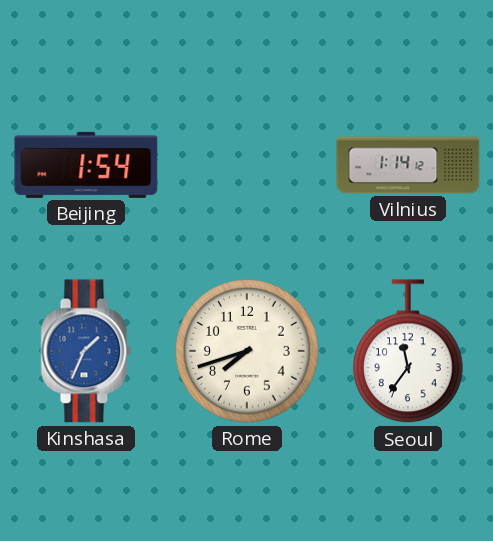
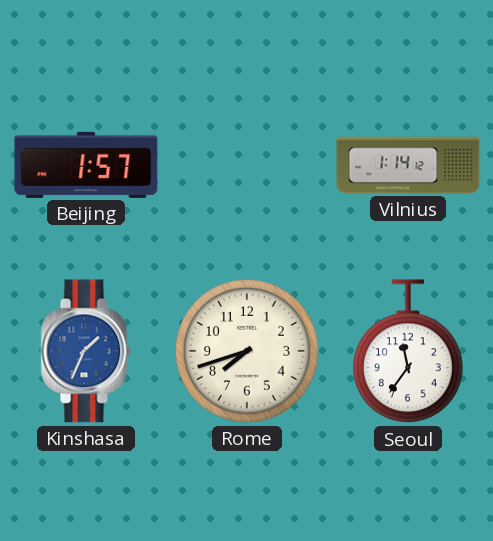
Beijing: 1:54 -> 1:57 (86, 165)
